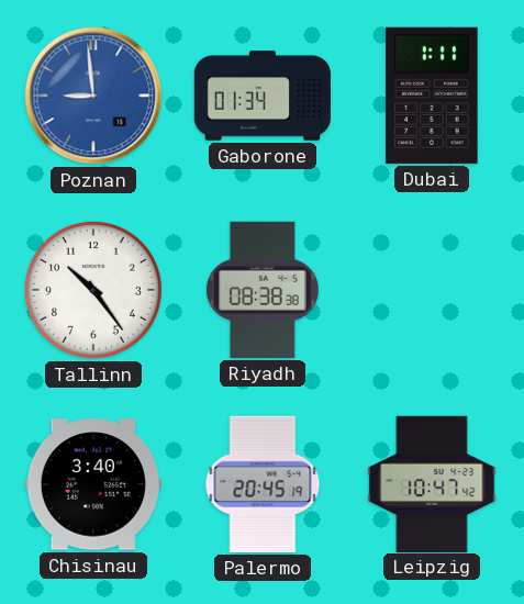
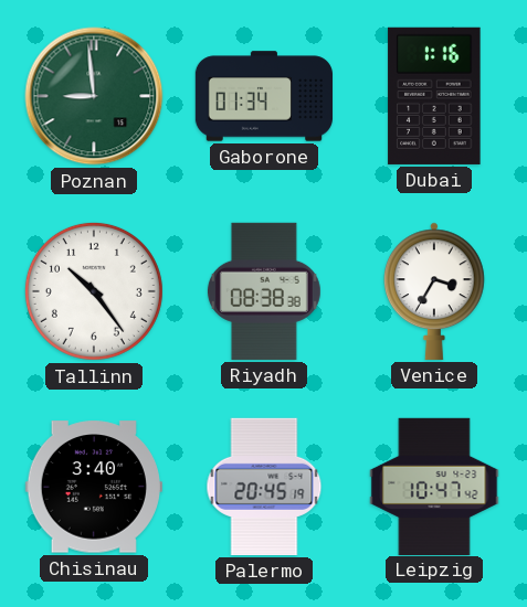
Poznan dial: blue -> green (94, 96)
Dubai: 1:11 -> 1:16 (434, 96)
Venice: none -> 3:35 (435, 291)
